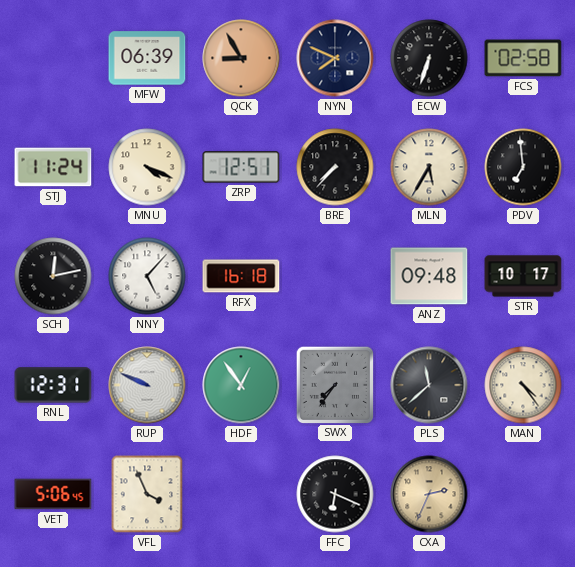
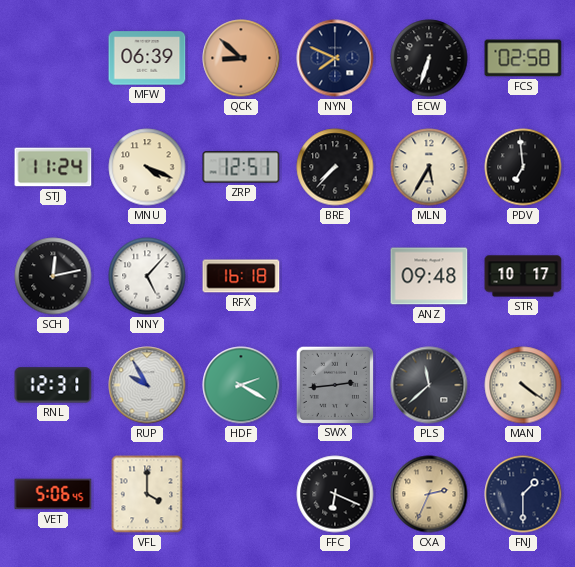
QCK: 8:55 -> 8:52 (241, 58)
RUP: 9:49 -> 9:55 (147, 385)
HDF: 12:54 -> 2:20 (241, 385)
SWX: 7:36 -> 2:44 (334, 384)
MAN: 4:24 -> 4:21 (523, 385)
VFL: 3:56 -> 4:00 (147, 494)
FNJ: none -> 1:30 (523, 494)
